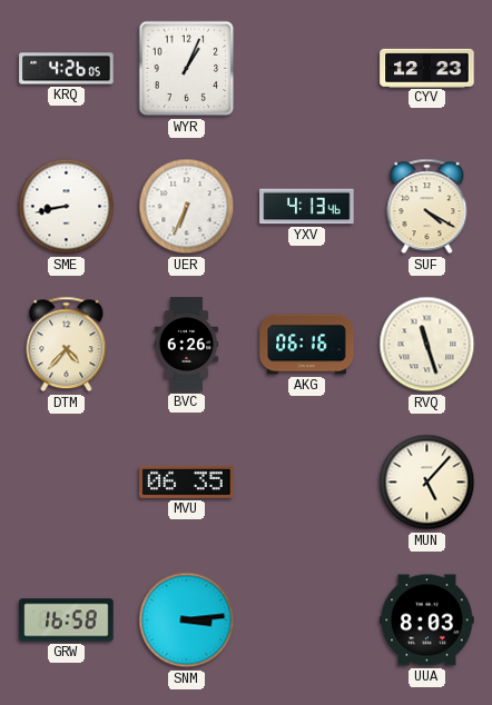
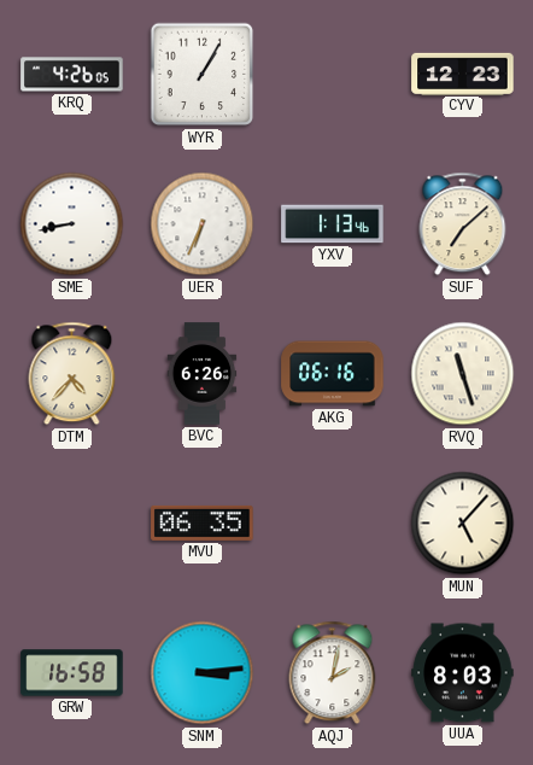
WYR: 1:04 -> 1:05 (203, 75)
YXV: 4:13 -> 1:13 (333, 224)
SUF: 4:20 -> 7:08 (463, 224)
AQJ: none -> 2:02 (333, 673)
